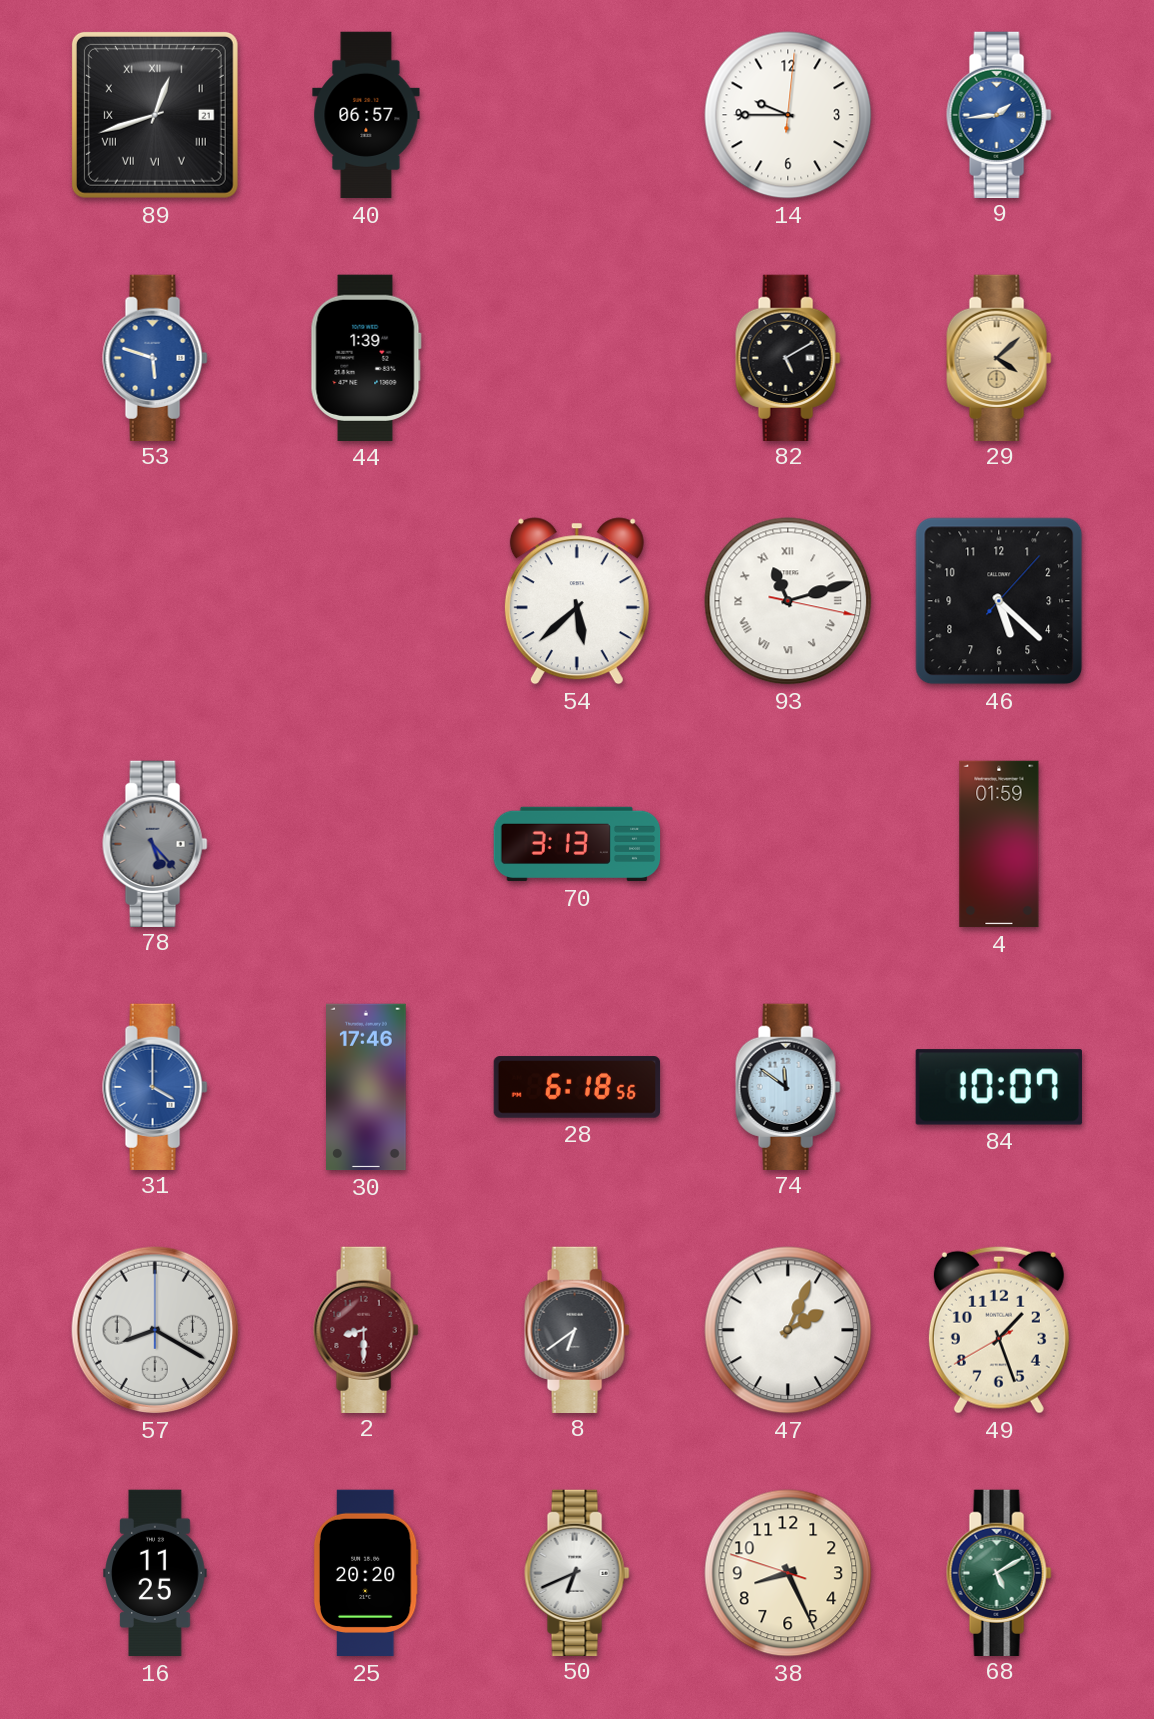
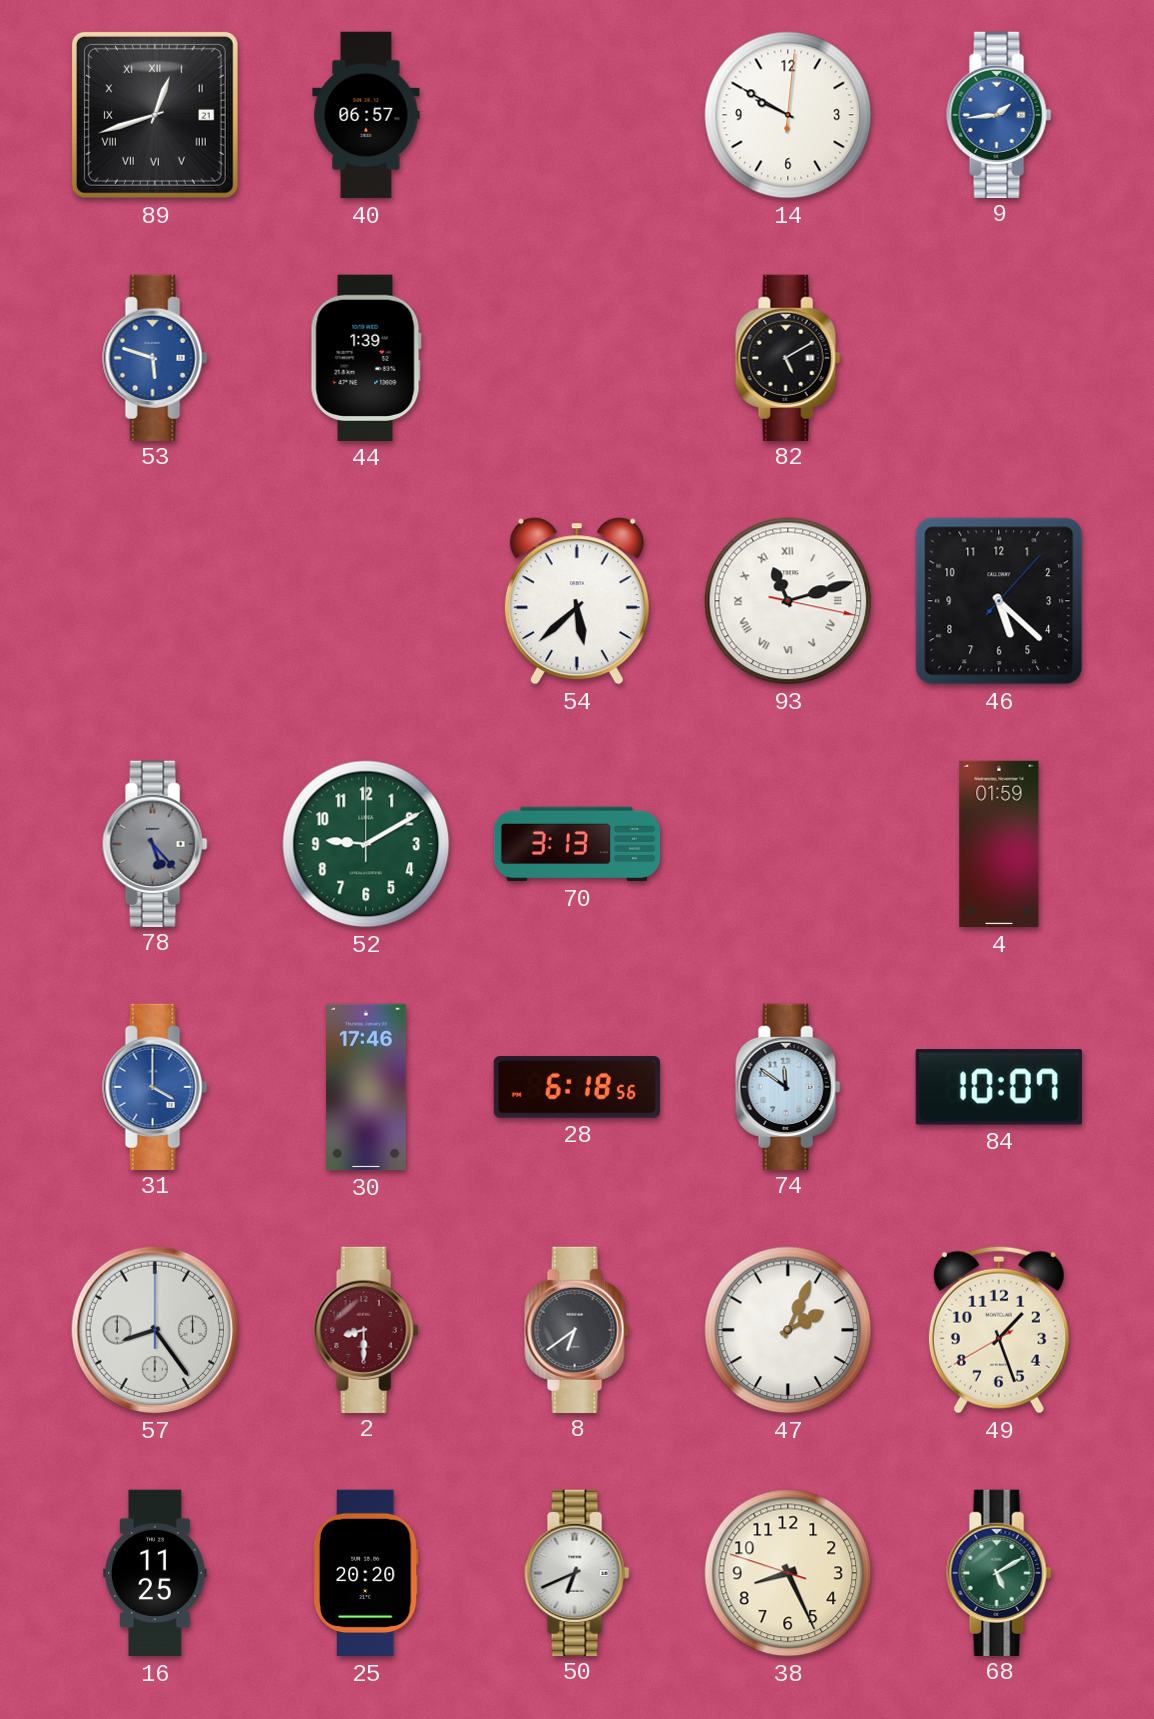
14: 9:45 -> 9:50 (788, 115)
29: 4:08 -> none (999, 357)
52: none -> 9:10 (366, 844)
57: 8:20 -> 8:24 (155, 1330)
